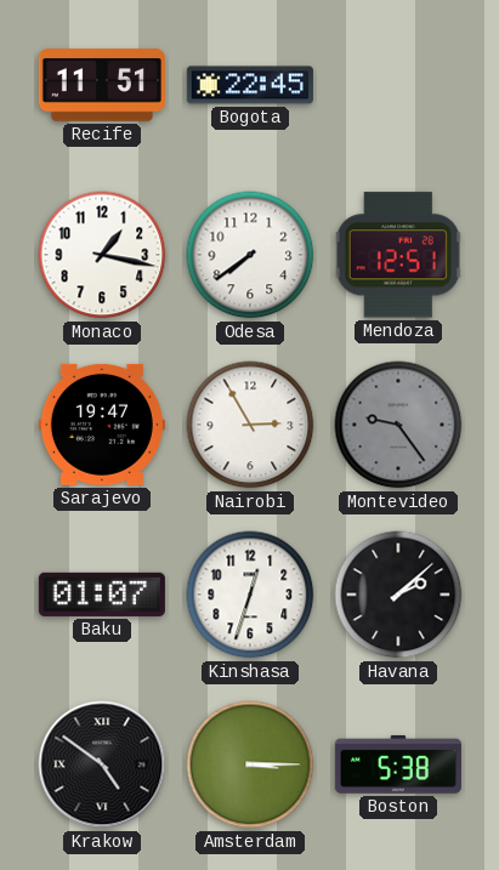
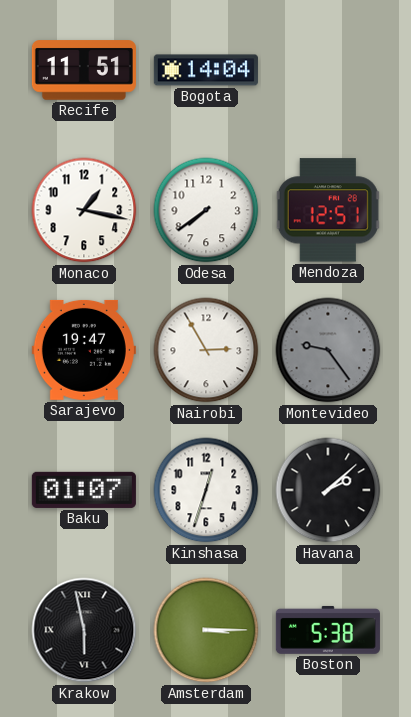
Bogota: 22:45 -> 14:04 (206, 70)
Krakow: 4:51 -> 5:58 (84, 630)
